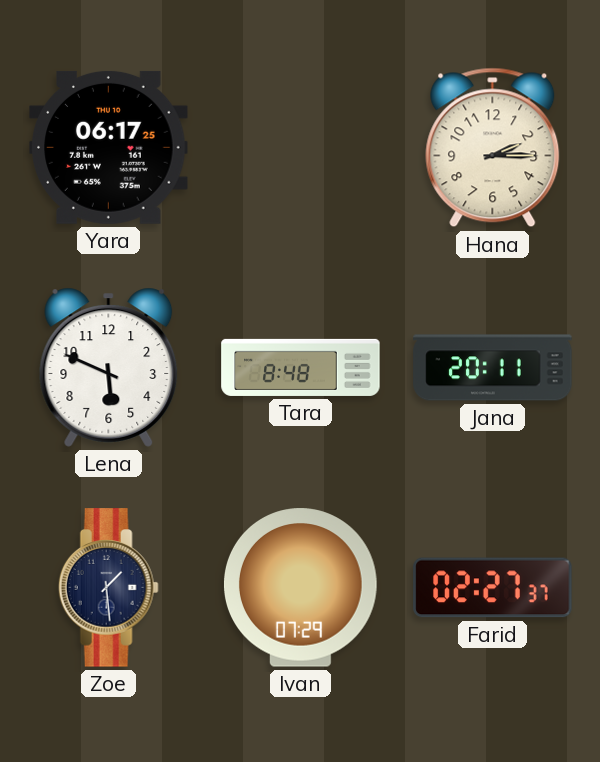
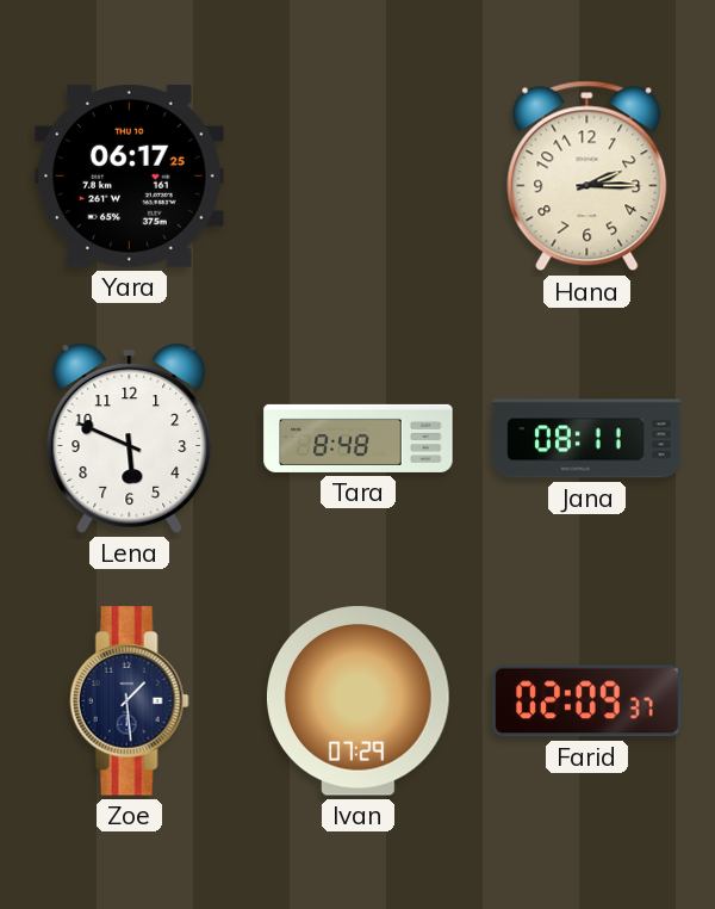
Jana: 20:11 -> 08:11 (587, 439)
Farid: 02:27 -> 02:09 (587, 701)
